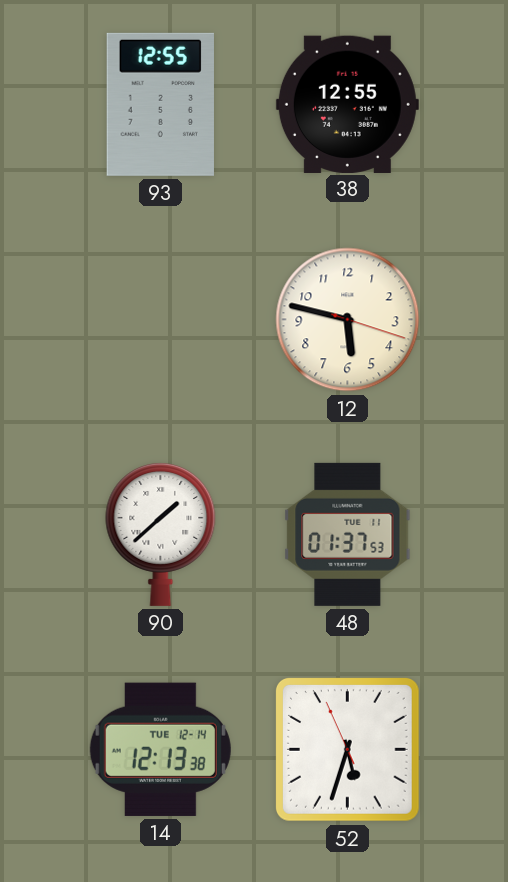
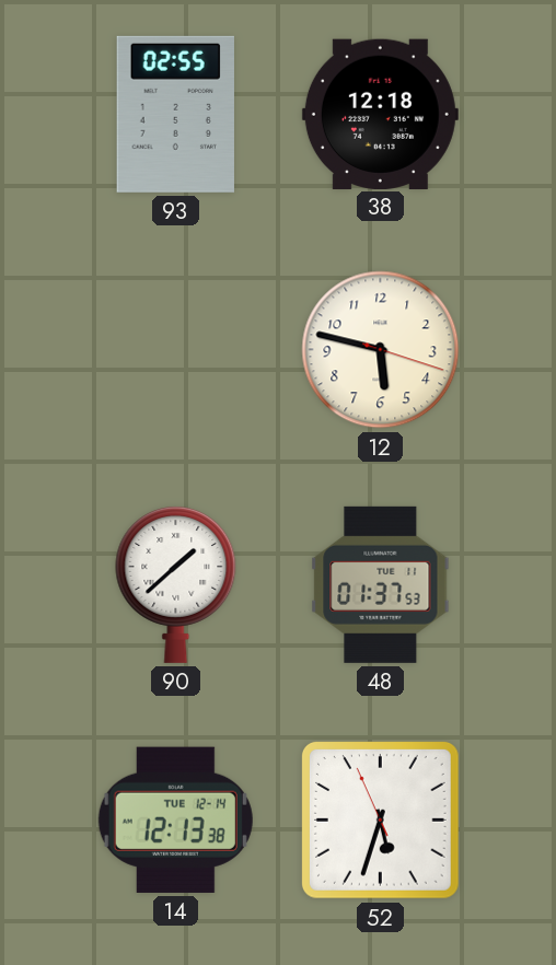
93: 12:55 -> 02:55 (175, 114)
38: 12:55 -> 12:18 (380, 114)
